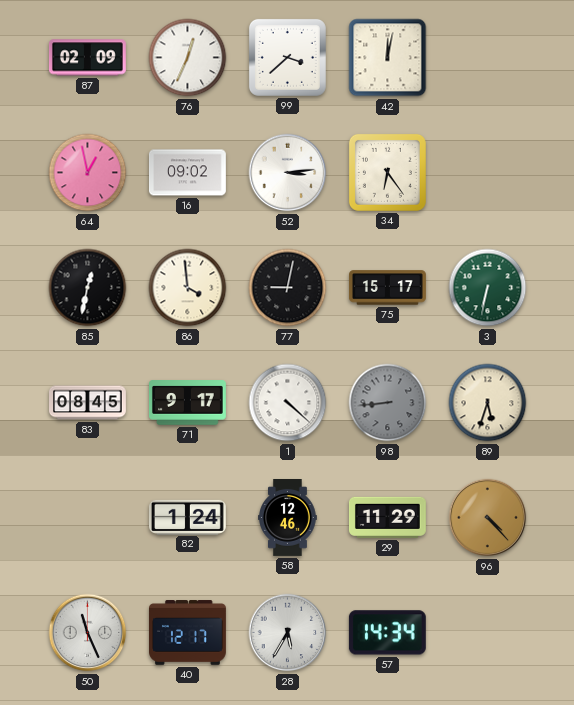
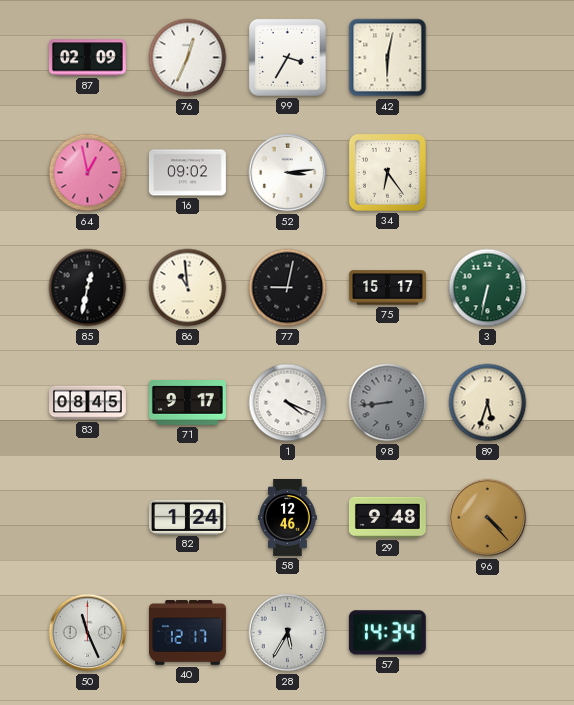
99: 3:38 -> 3:35 (287, 57)
42: 12:02 -> 6:02 (388, 58)
86: 3:59 -> 10:59 (188, 288)
1: 4:22 -> 4:19 (288, 403)
29: 11:29 -> 9:48 (387, 517)
